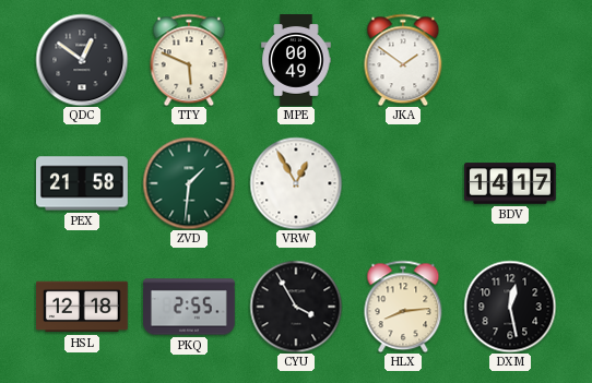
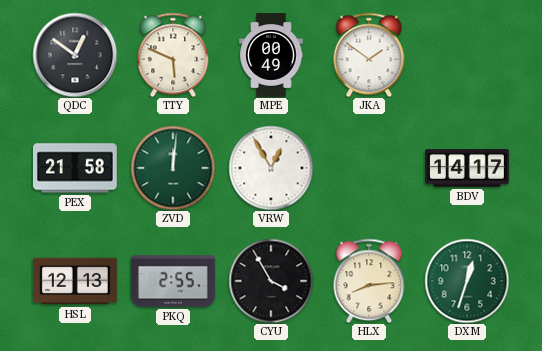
ZVD: 1:31 -> 12:01 (173, 168)
HSL: 12:18 -> 12:13 (76, 281)
DXM: 12:28 -> 12:33 (467, 281)
DXM dial: black -> green (467, 281)
